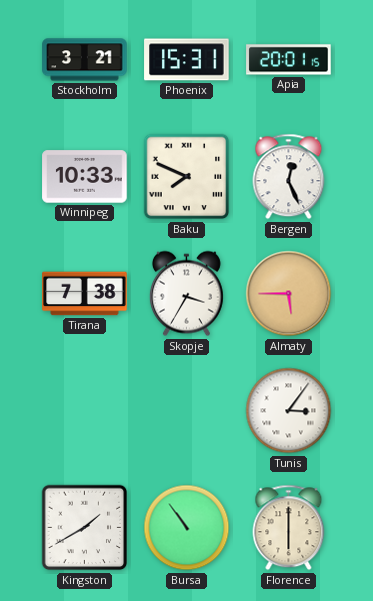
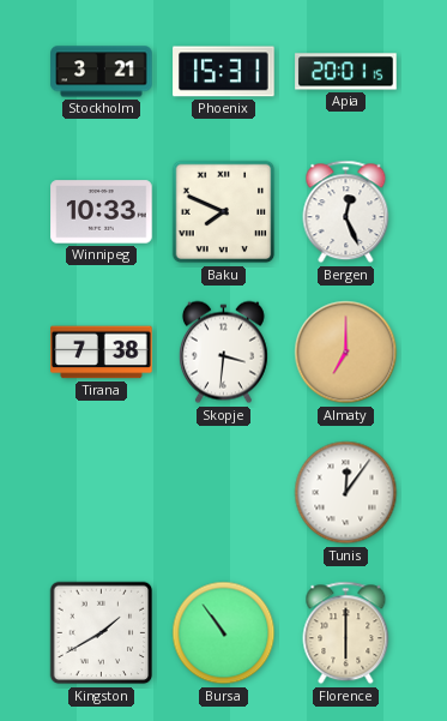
Skopje: 3:35 -> 3:31 (223, 353)
Almaty: 5:45 -> 7:00 (346, 353)
Tunis: 3:06 -> 12:06 (346, 493)
